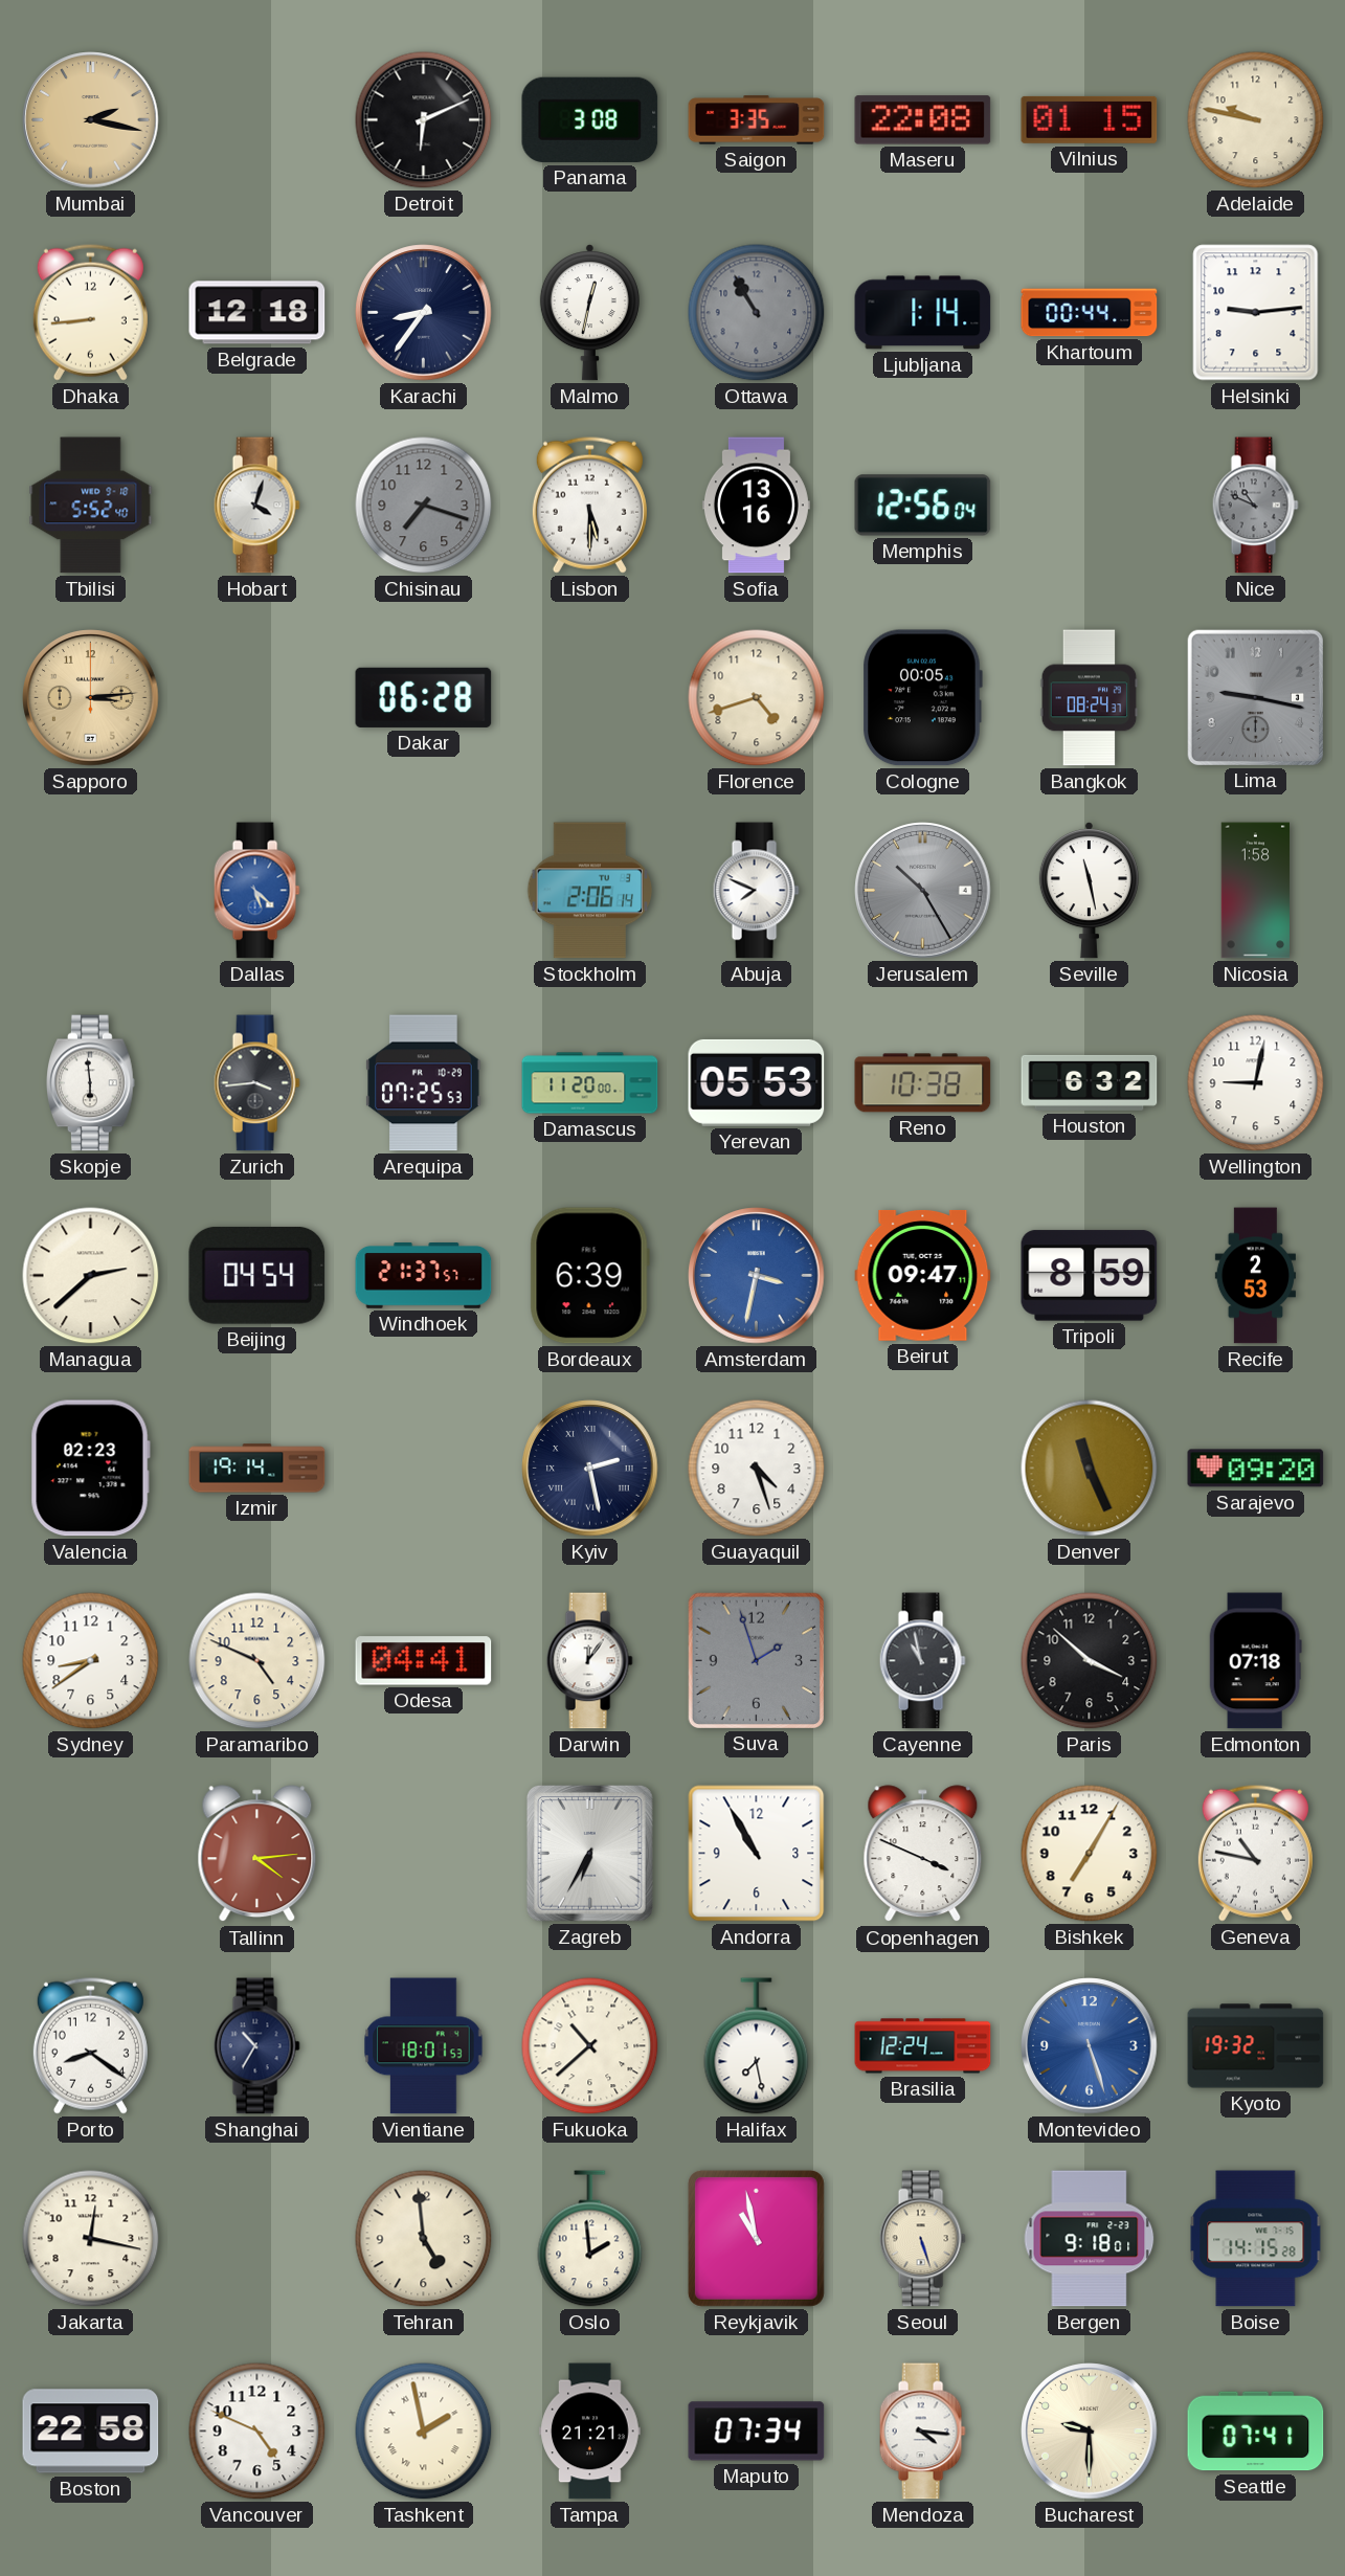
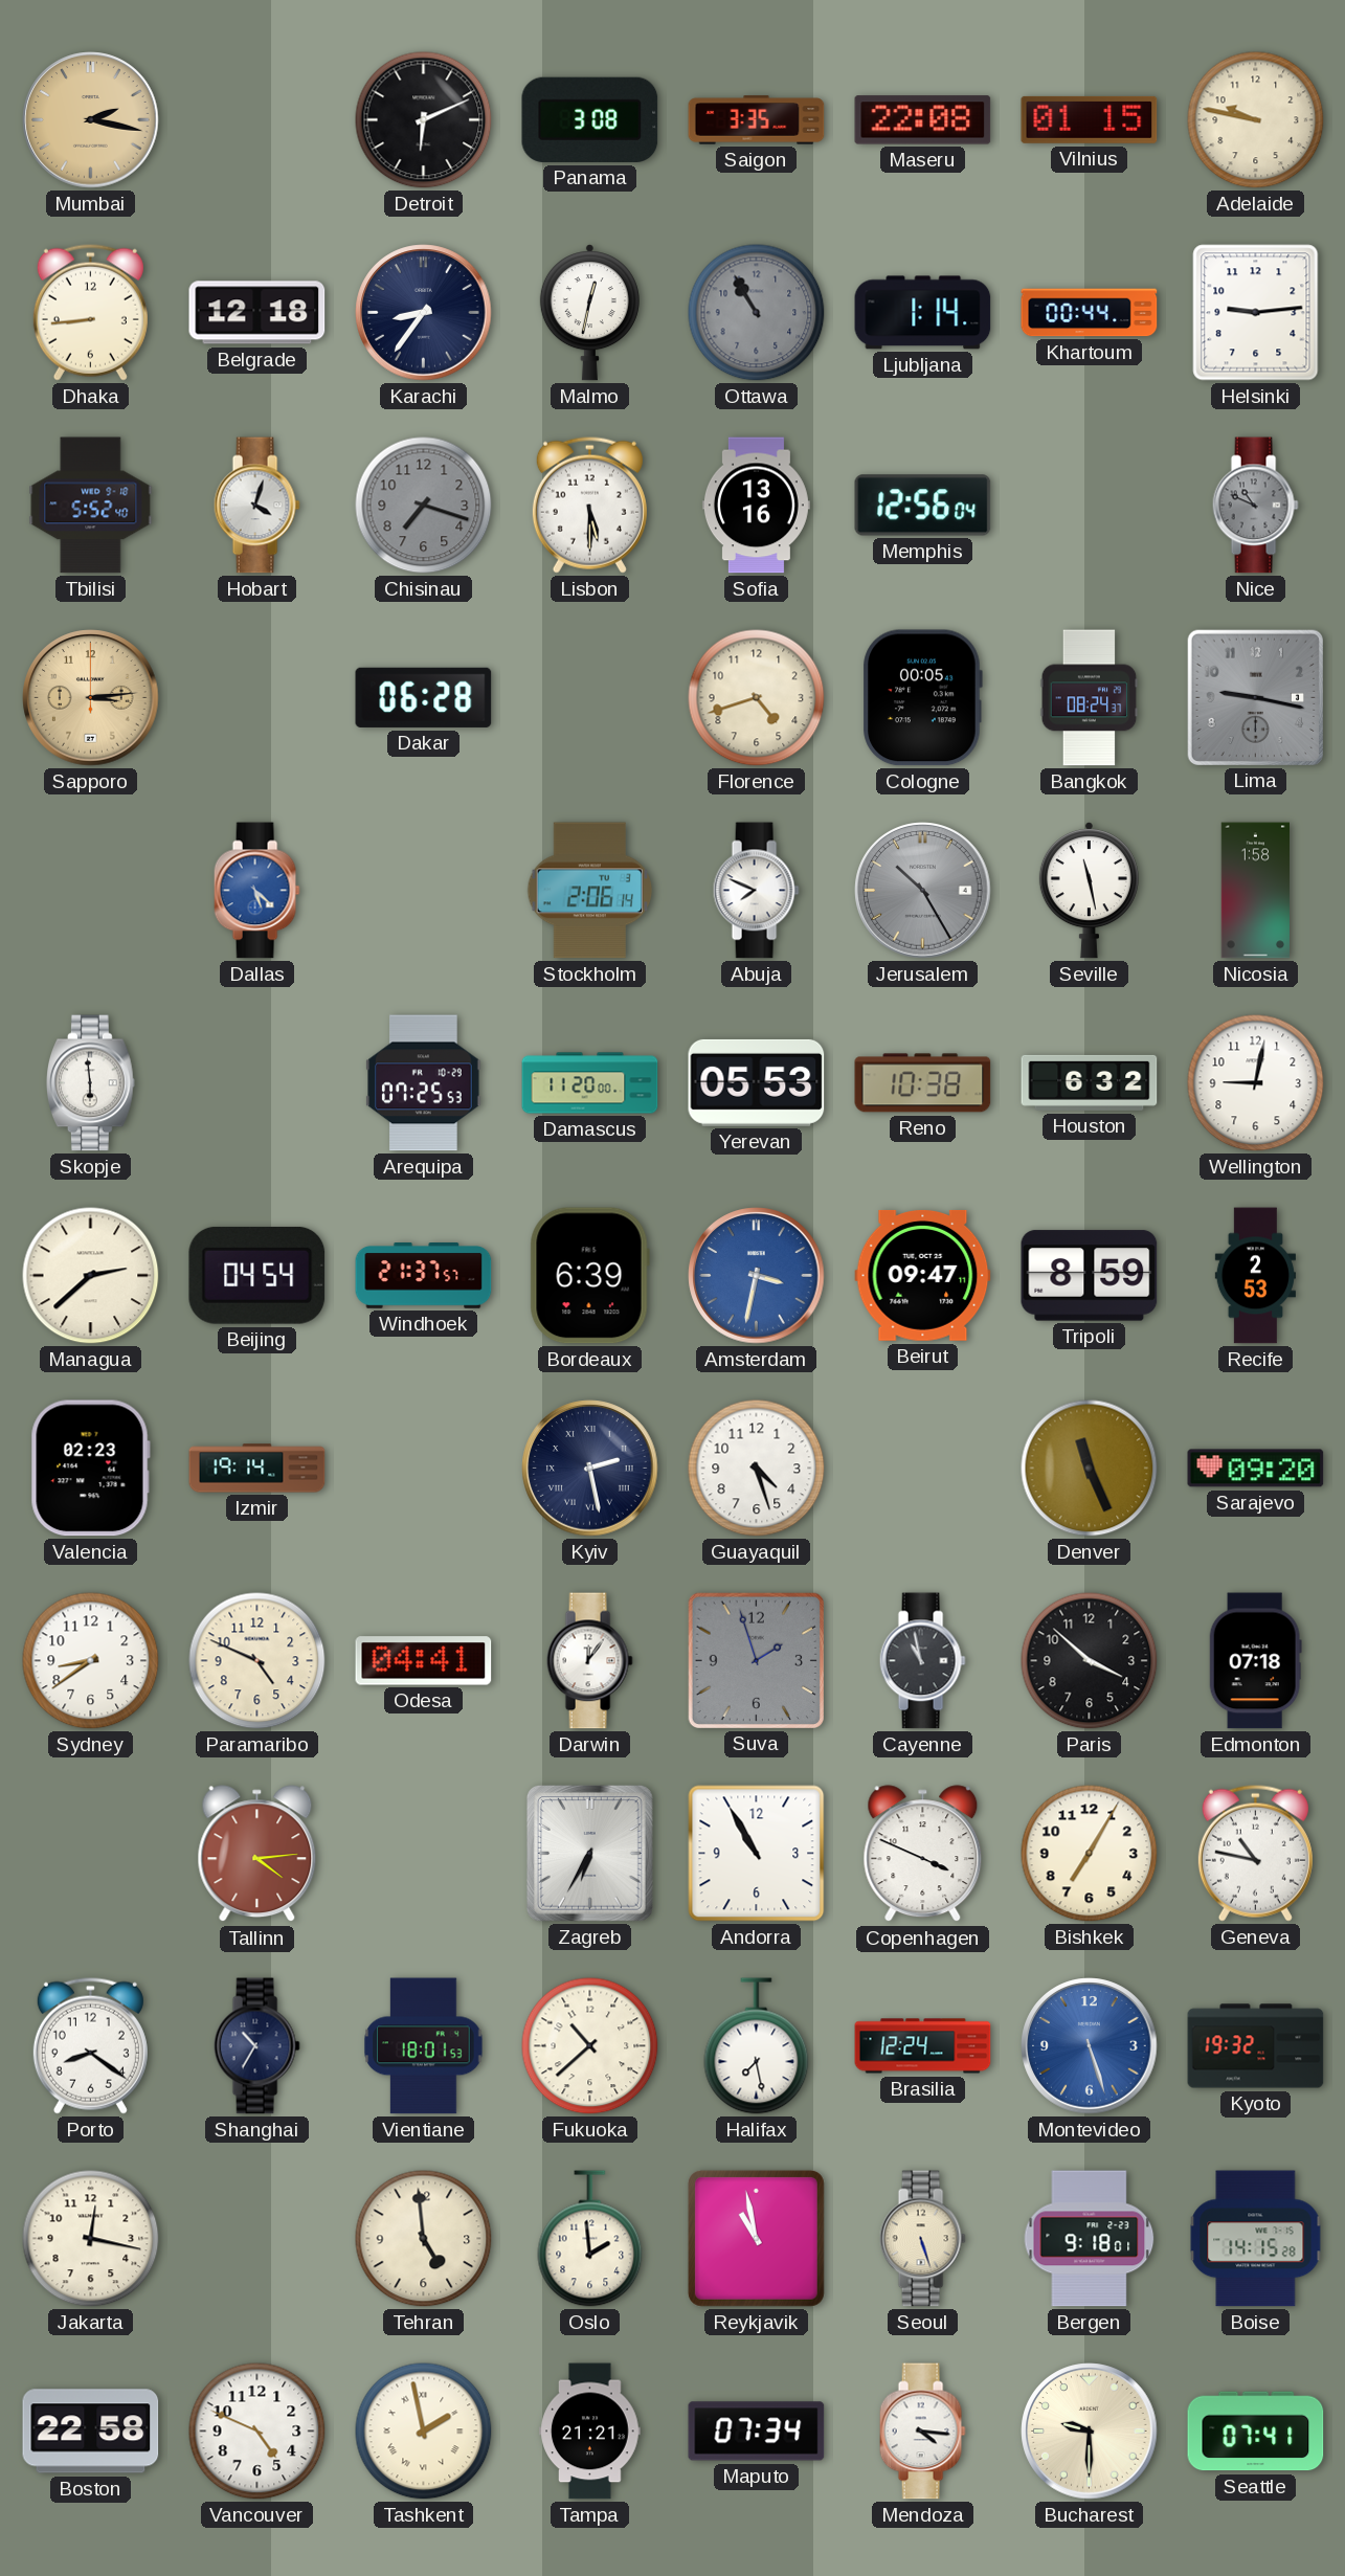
Zurich: 3:44 -> none (256, 1083)
